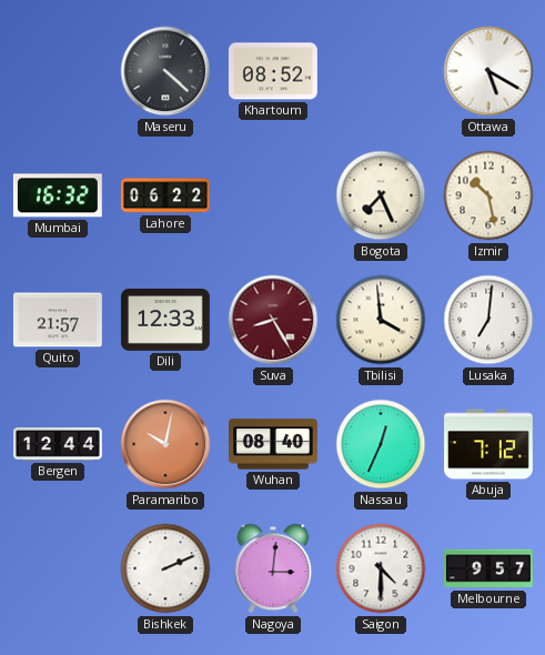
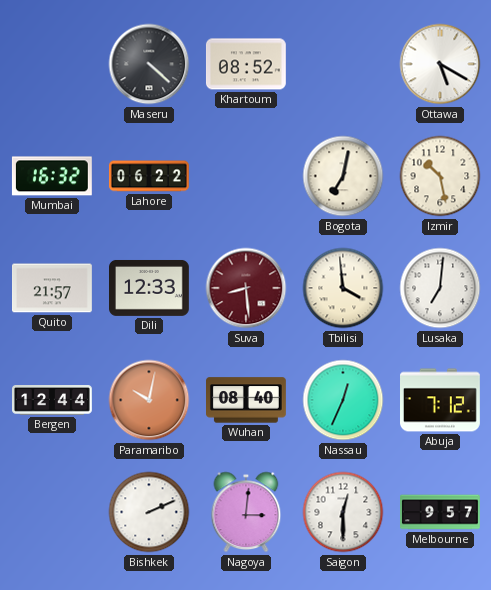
Bogota: 7:26 -> 7:02 (343, 176)
Suva: 8:25 -> 8:29 (246, 288)
Saigon: 4:30 -> 12:30 (343, 512)
